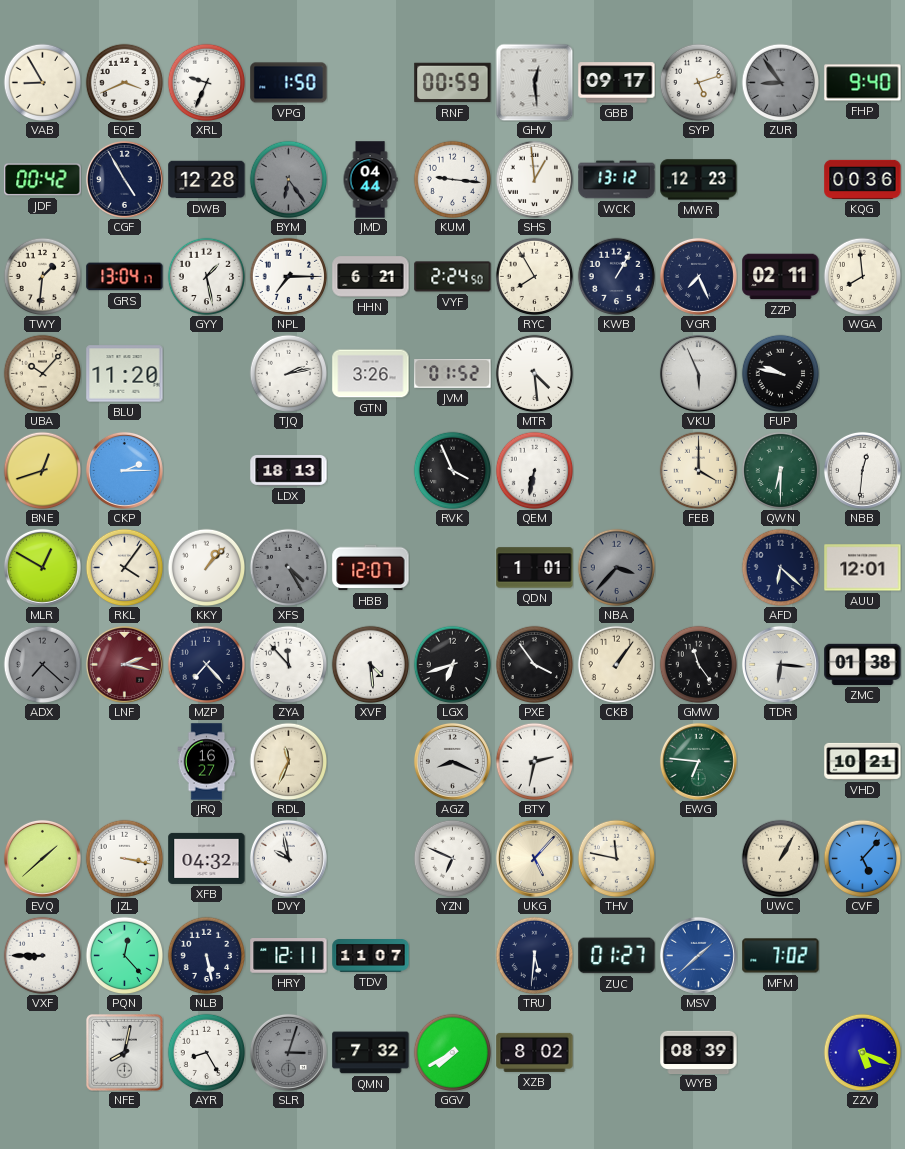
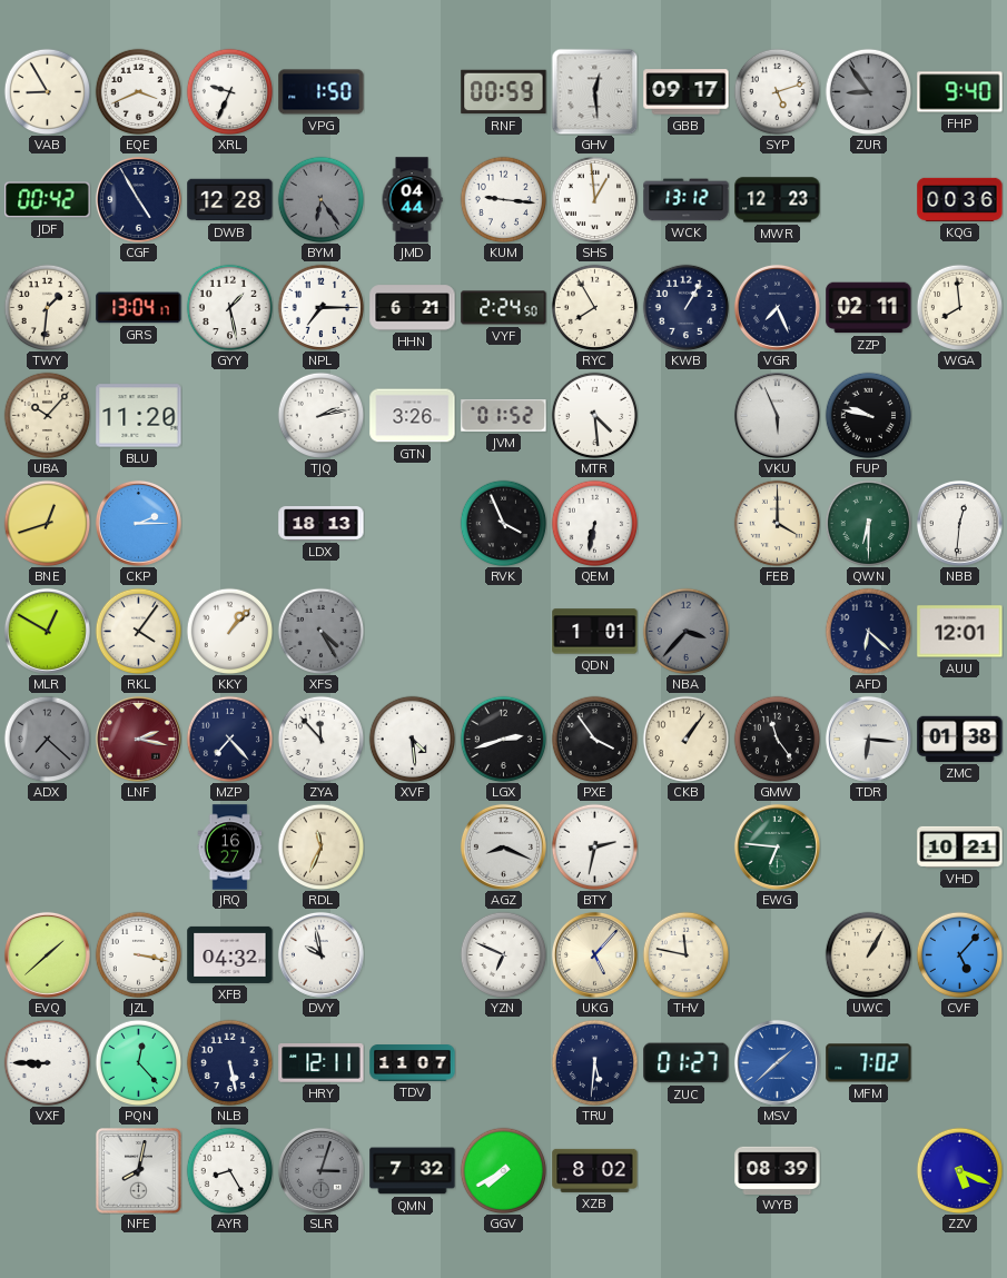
HBB: 12:07 -> none (371, 568)
LGX: 6:42 -> 2:42 (503, 739)
